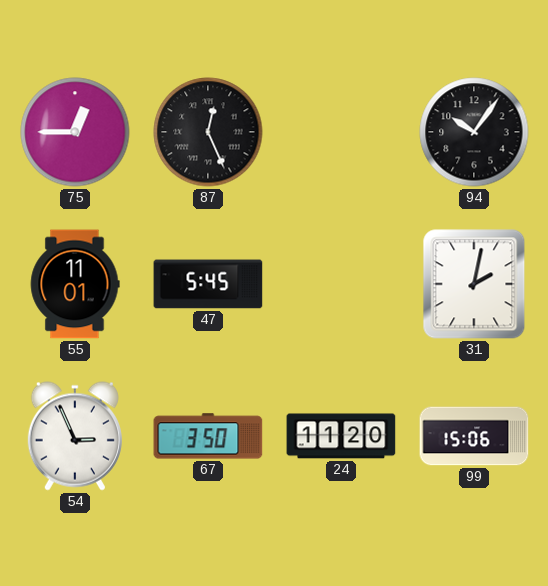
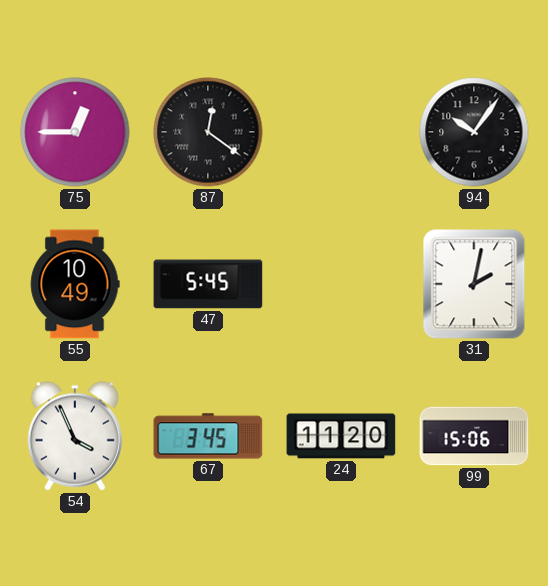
87: 12:26 -> 12:21 (208, 132)
55: 11:01 -> 10:49 (75, 284)
54: 2:56 -> 3:56 (75, 436)
67: 3:50 -> 3:45 (208, 436)
